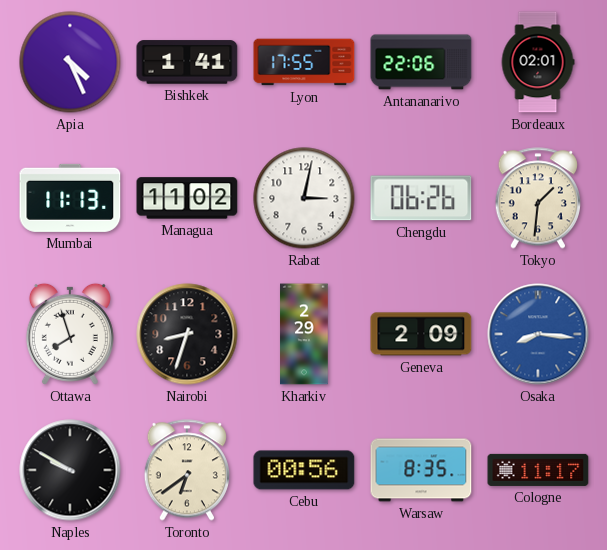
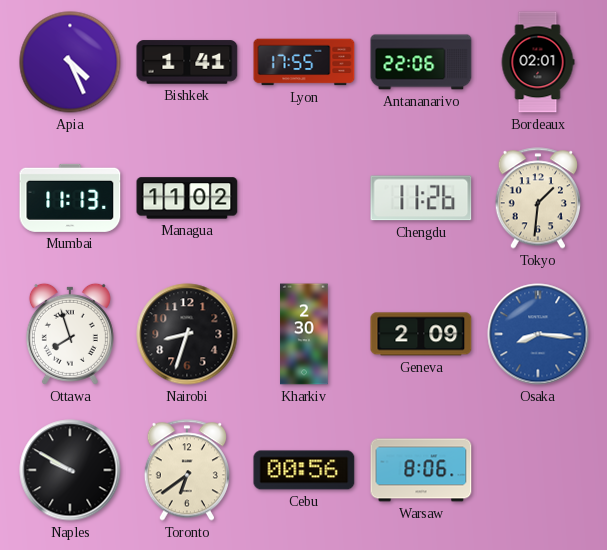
Rabat: 3:02 -> none (304, 198)
Chengdu: 06:26 -> 11:26 (421, 198)
Kharkiv: 2:29 -> 2:30 (304, 334)
Warsaw: 8:35 -> 8:06 (421, 470)
Cologne: 11:17 -> none (538, 470)
